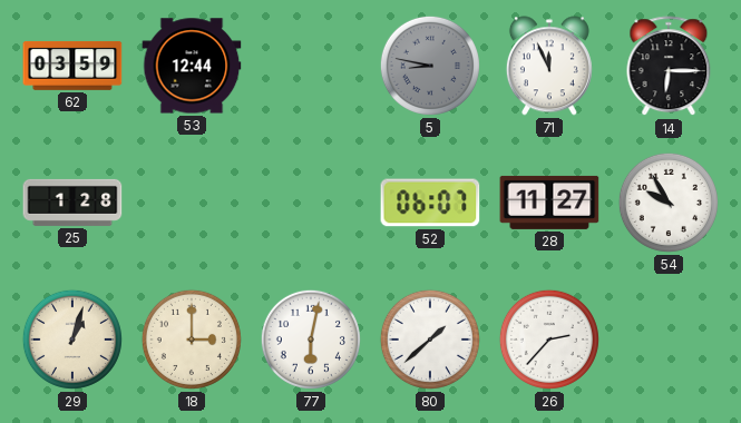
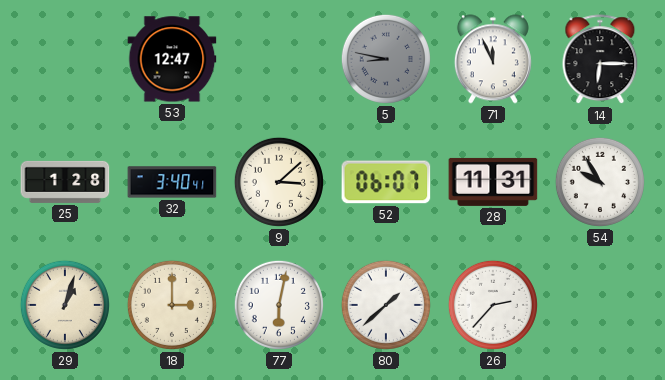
62: 03:59 -> none (72, 66)
53: 12:44 -> 12:47 (172, 59)
32: none -> 3:40 (172, 182)
9: none -> 3:08 (279, 182)
28: 11:27 -> 11:31 (493, 182)
